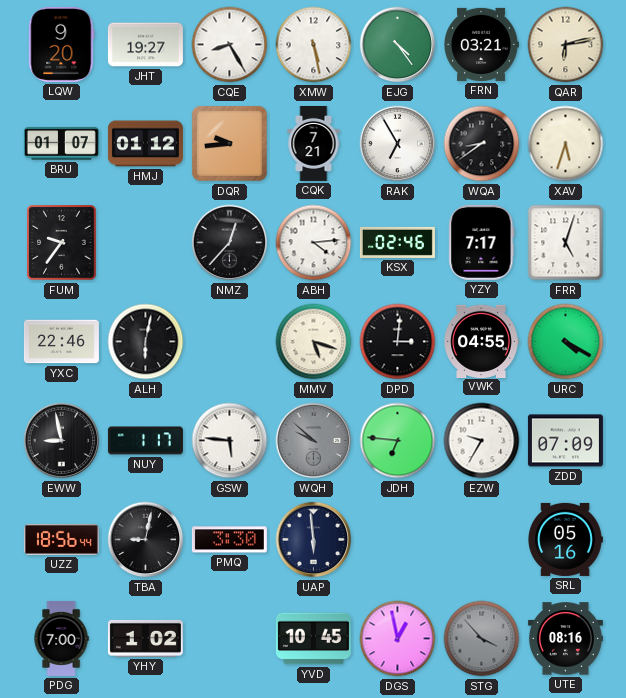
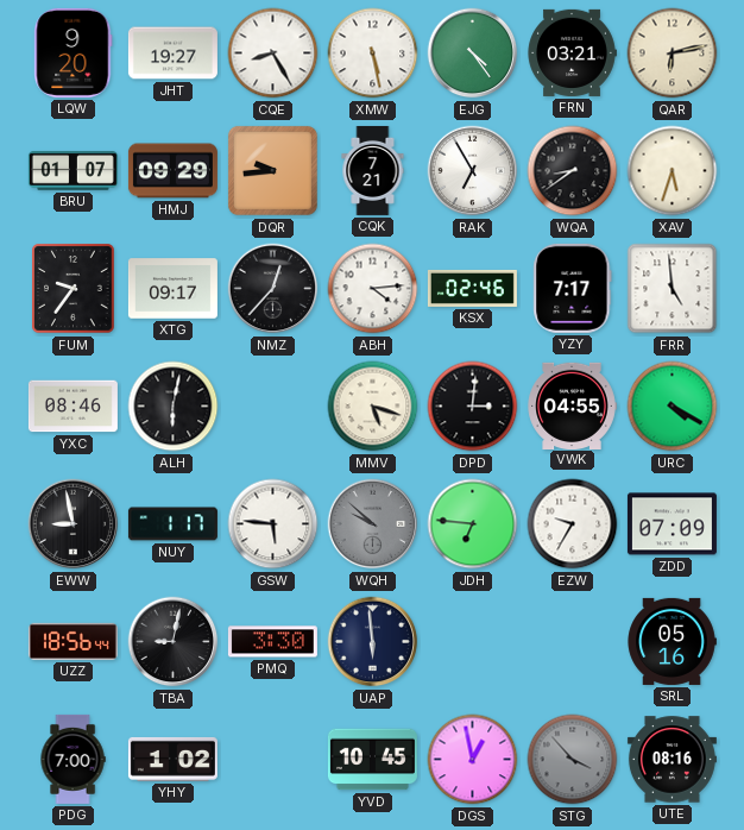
HMJ: 01:12 -> 09:29 (172, 171)
XTG: none -> 09:17 (172, 289)
FRR: 5:03 -> 4:59 (673, 289)
YXC: 22:46 -> 08:46 (72, 407)
